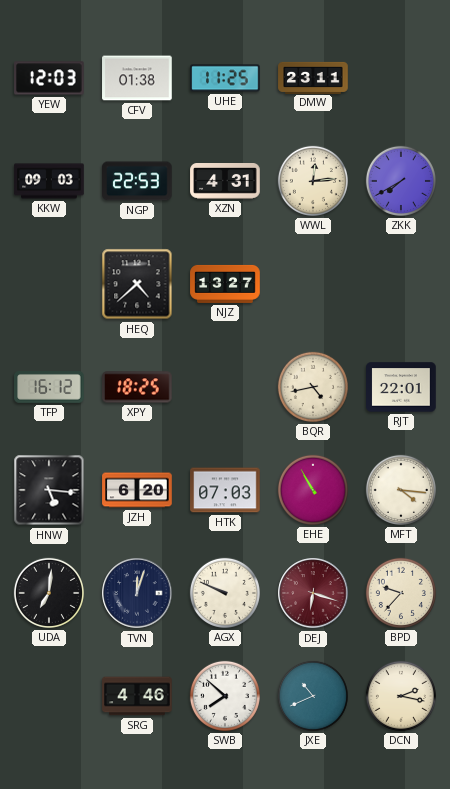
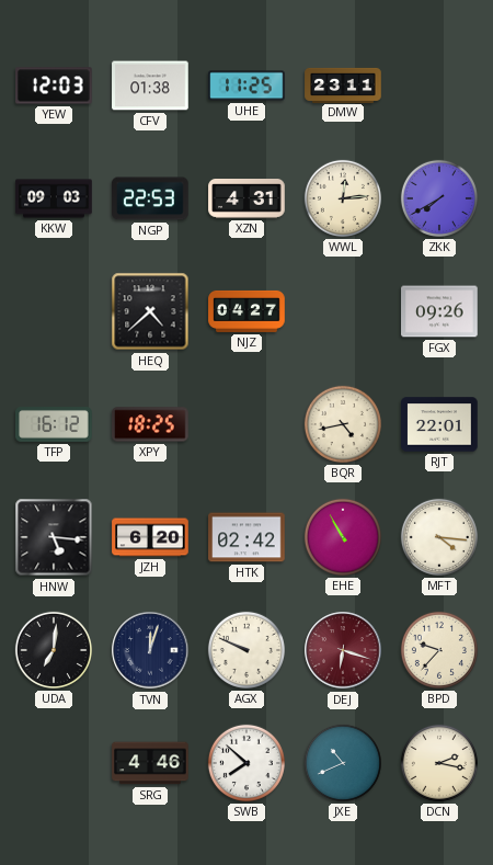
NJZ: 13:27 -> 04:27 (246, 311)
FGX: none -> 09:26 (439, 311)
HTK: 07:03 -> 02:42 (246, 537)
